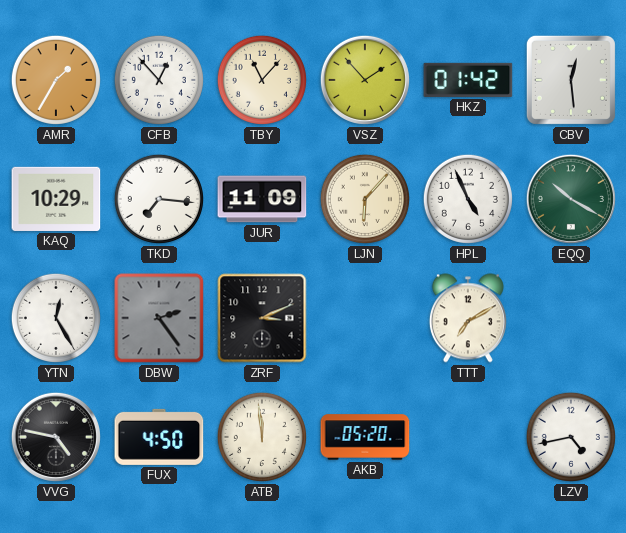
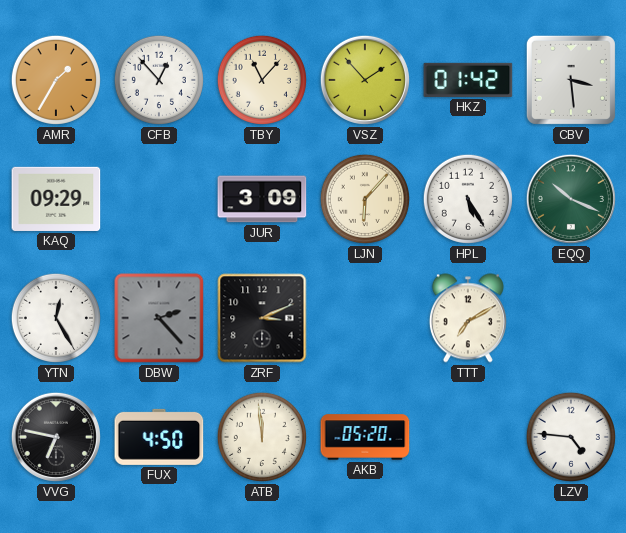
CBV: 12:29 -> 3:29 (571, 80)
KAQ: 10:29 -> 09:29 (56, 199)
TKD: 7:16 -> none (159, 199)
JUR: 11:09 -> 3:09 (262, 199)
HPL: 4:56 -> 5:25 (468, 199)
EQQ: 10:20 -> 10:19 (571, 199)
DBW: 2:24 -> 2:23 (159, 318)
VVG: 4:47 -> 6:47 (56, 437)
LZV: 4:43 -> 4:46 (571, 437)
